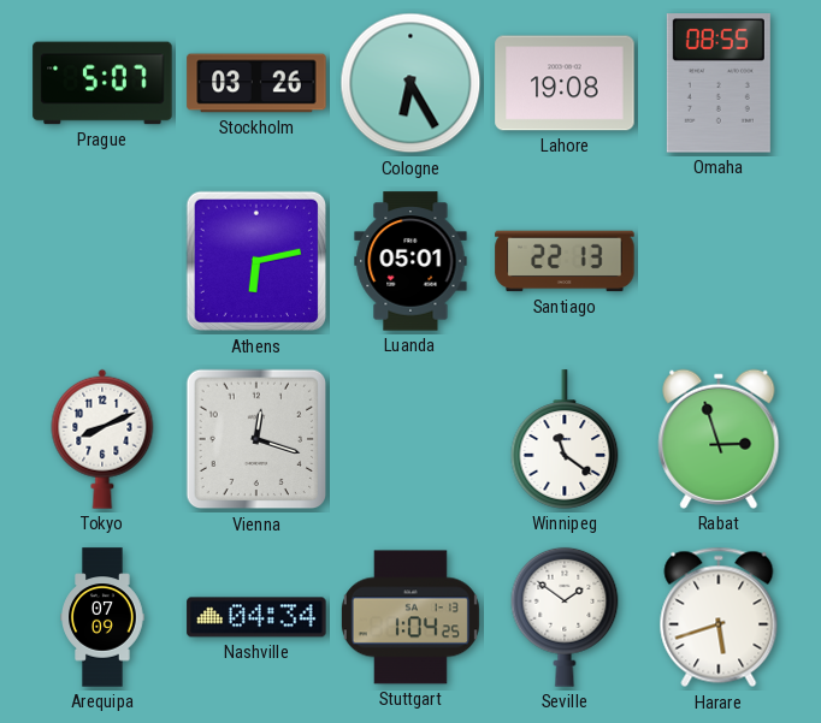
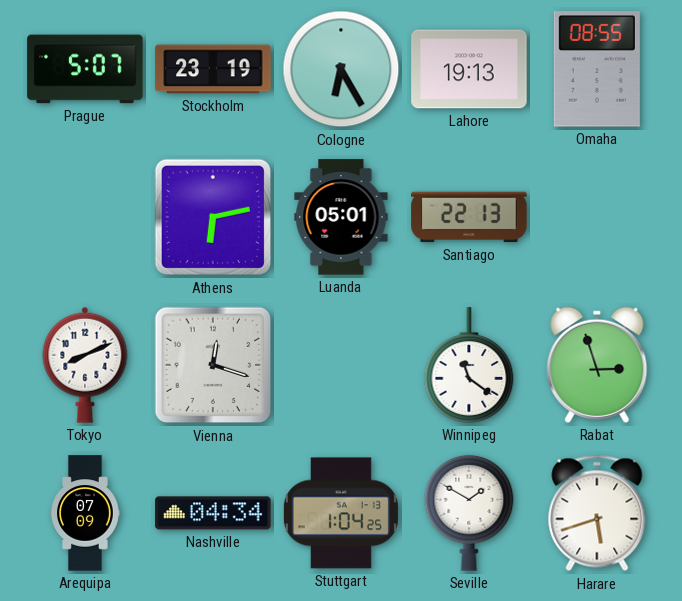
Stockholm: 03:26 -> 23:19 (213, 69)
Lahore: 19:08 -> 19:13 (469, 69)
Seville: 1:51 -> 1:50 (469, 513)
